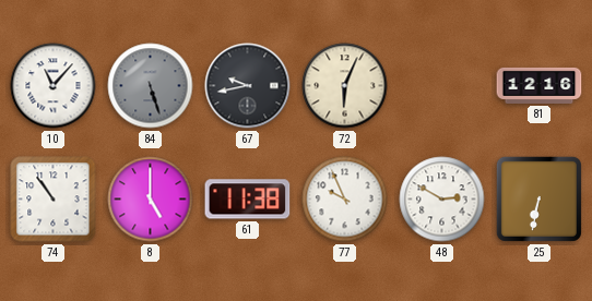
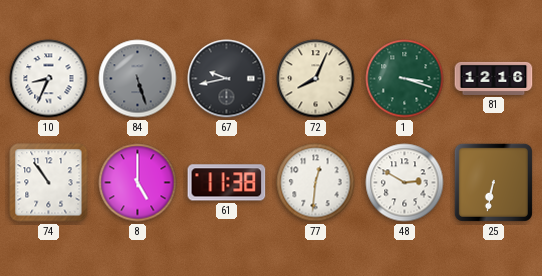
10: 11:07 -> 8:34 (49, 79)
72: 6:04 -> 8:04 (316, 79)
1: none -> 3:18 (405, 79)
77: 9:56 -> 12:31 (316, 183)
